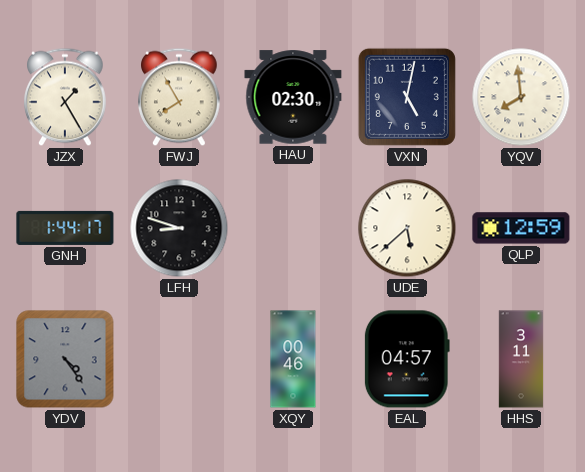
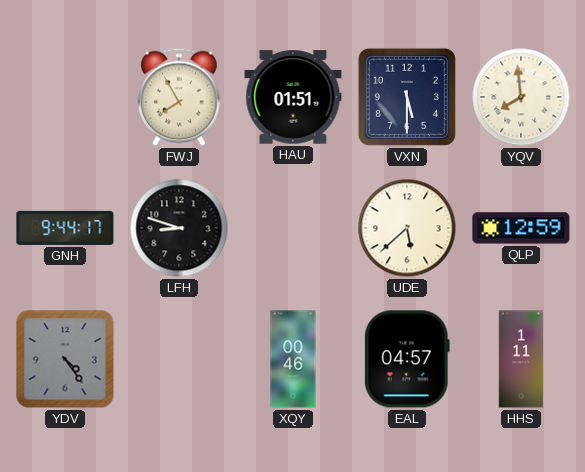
JZX: 1:25 -> none (66, 97)
HAU: 02:30 -> 01:51 (293, 97)
VXN: 5:02 -> 5:30 (407, 97)
GNH: 1:44 -> 9:44 (65, 228)
HHS: 3:11 -> 1:11 (521, 359)
